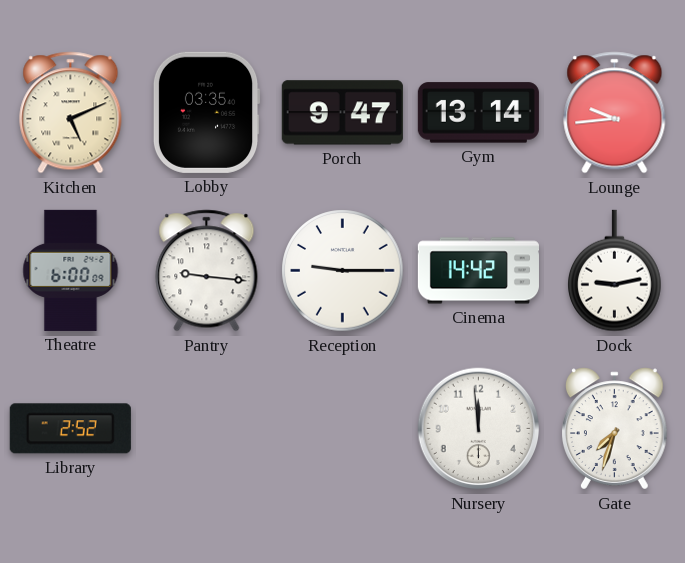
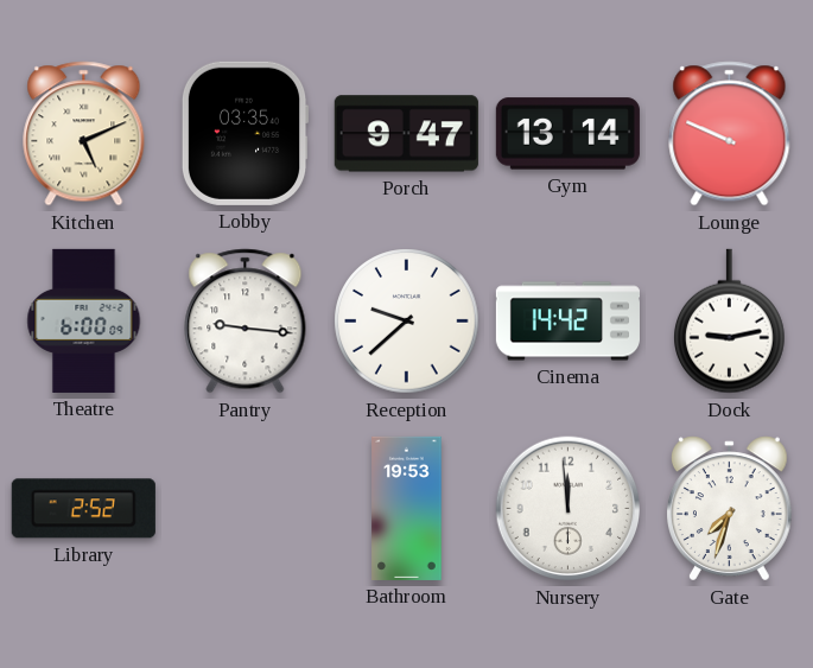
Lounge: 9:44 -> 9:49 (730, 134)
Reception: 9:15 -> 9:38 (407, 322)
Bathroom: none -> 19:53 (407, 508)
